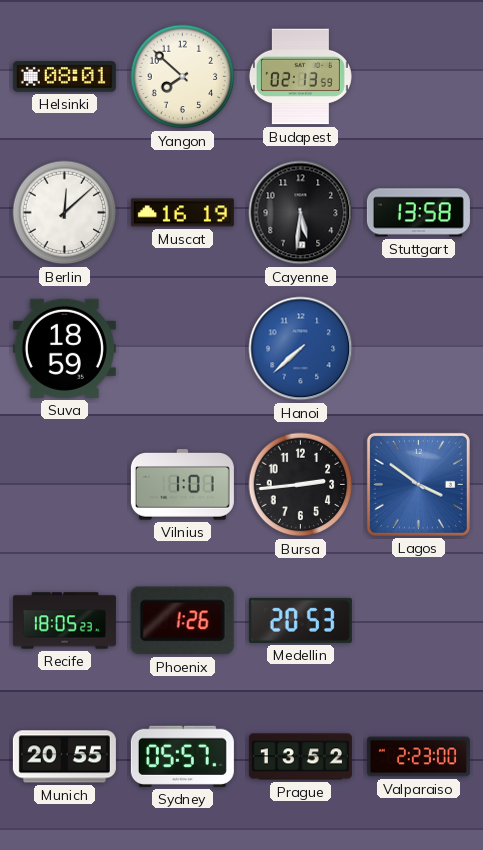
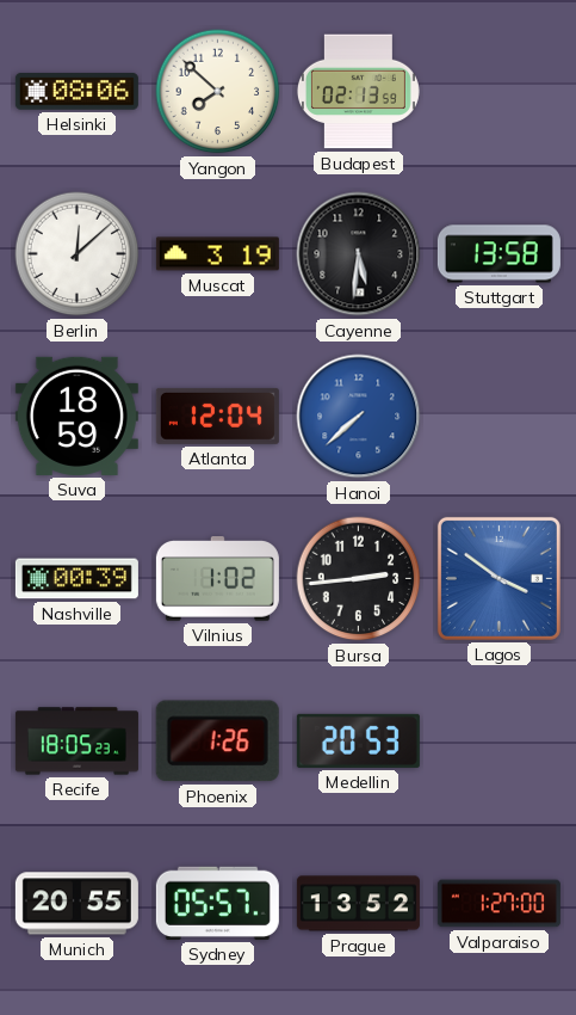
Helsinki: 08:01 -> 08:06 (76, 92)
Muscat: 16:19 -> 3:19 (217, 254)
Atlanta: none -> 12:04 (217, 416)
Nashville: none -> 00:39 (76, 579)
Vilnius: 1:01 -> 1:02 (217, 579)
Valparaiso: 2:23 -> 1:27 (498, 904)
